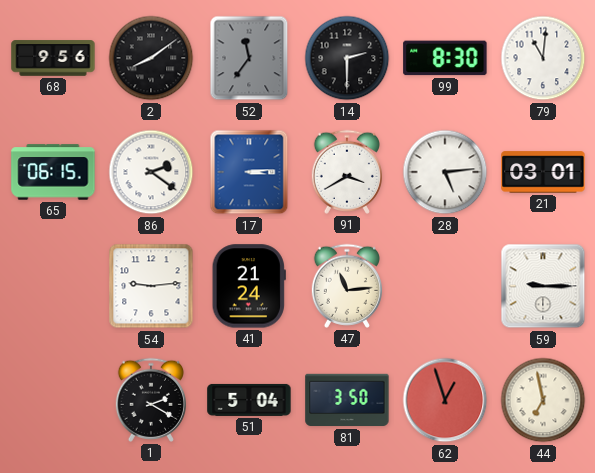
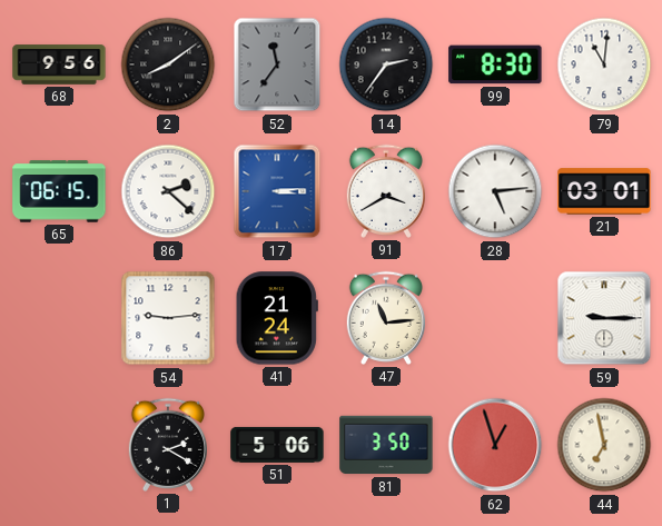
14: 2:30 -> 2:36 (386, 64)
86: 2:21 -> 2:22 (168, 191)
51: 5:04 -> 5:06 (277, 445)
